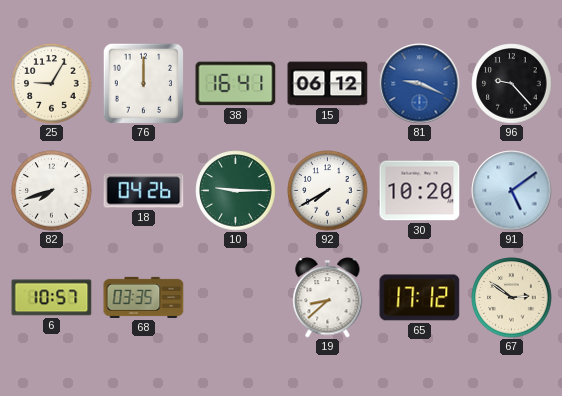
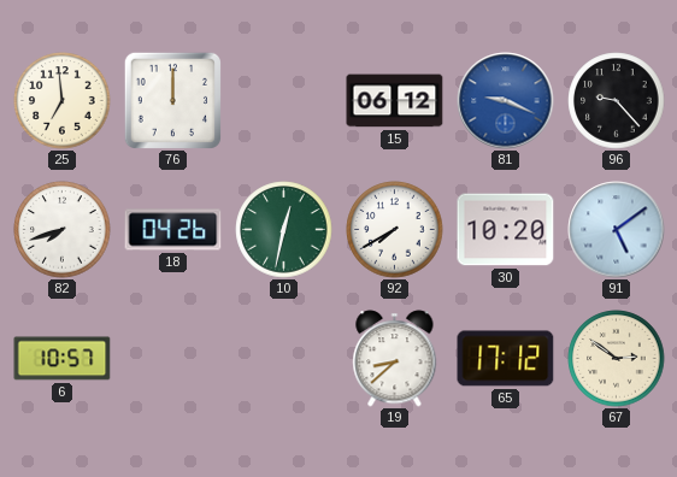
25: 9:05 -> 6:59 (63, 101)
38: 16:41 -> none (236, 84)
10: 9:15 -> 12:32 (284, 230)
68: 03:35 -> none (144, 297)
